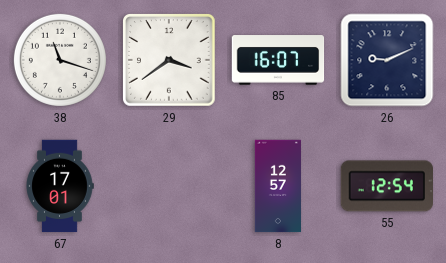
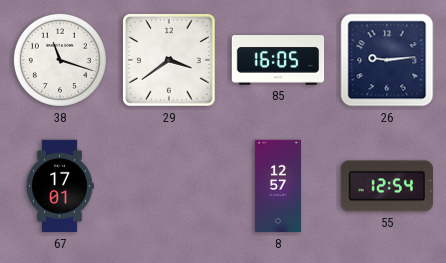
85: 16:07 -> 16:05 (278, 60)
26: 9:11 -> 9:14 (387, 60)
